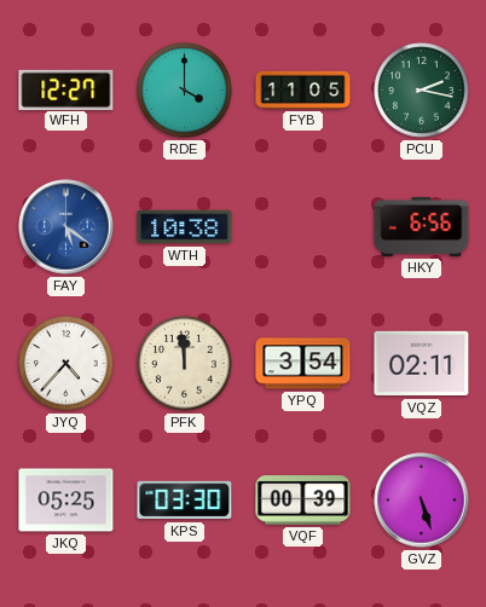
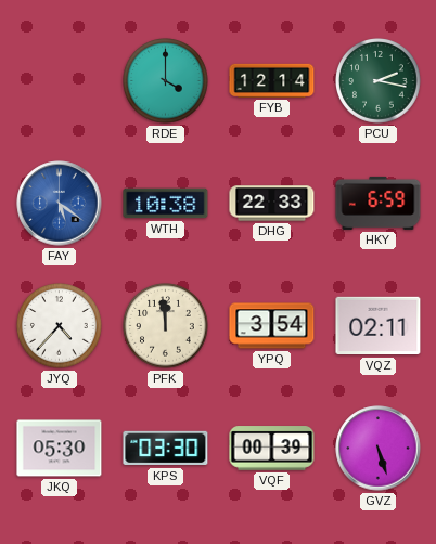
WFH: 12:27 -> none (66, 89)
FYB: 11:05 -> 12:14 (272, 80)
DHG: none -> 22:33 (272, 204)
HKY: 6:56 -> 6:59 (379, 203)
JKQ: 05:25 -> 05:30 (60, 449)
